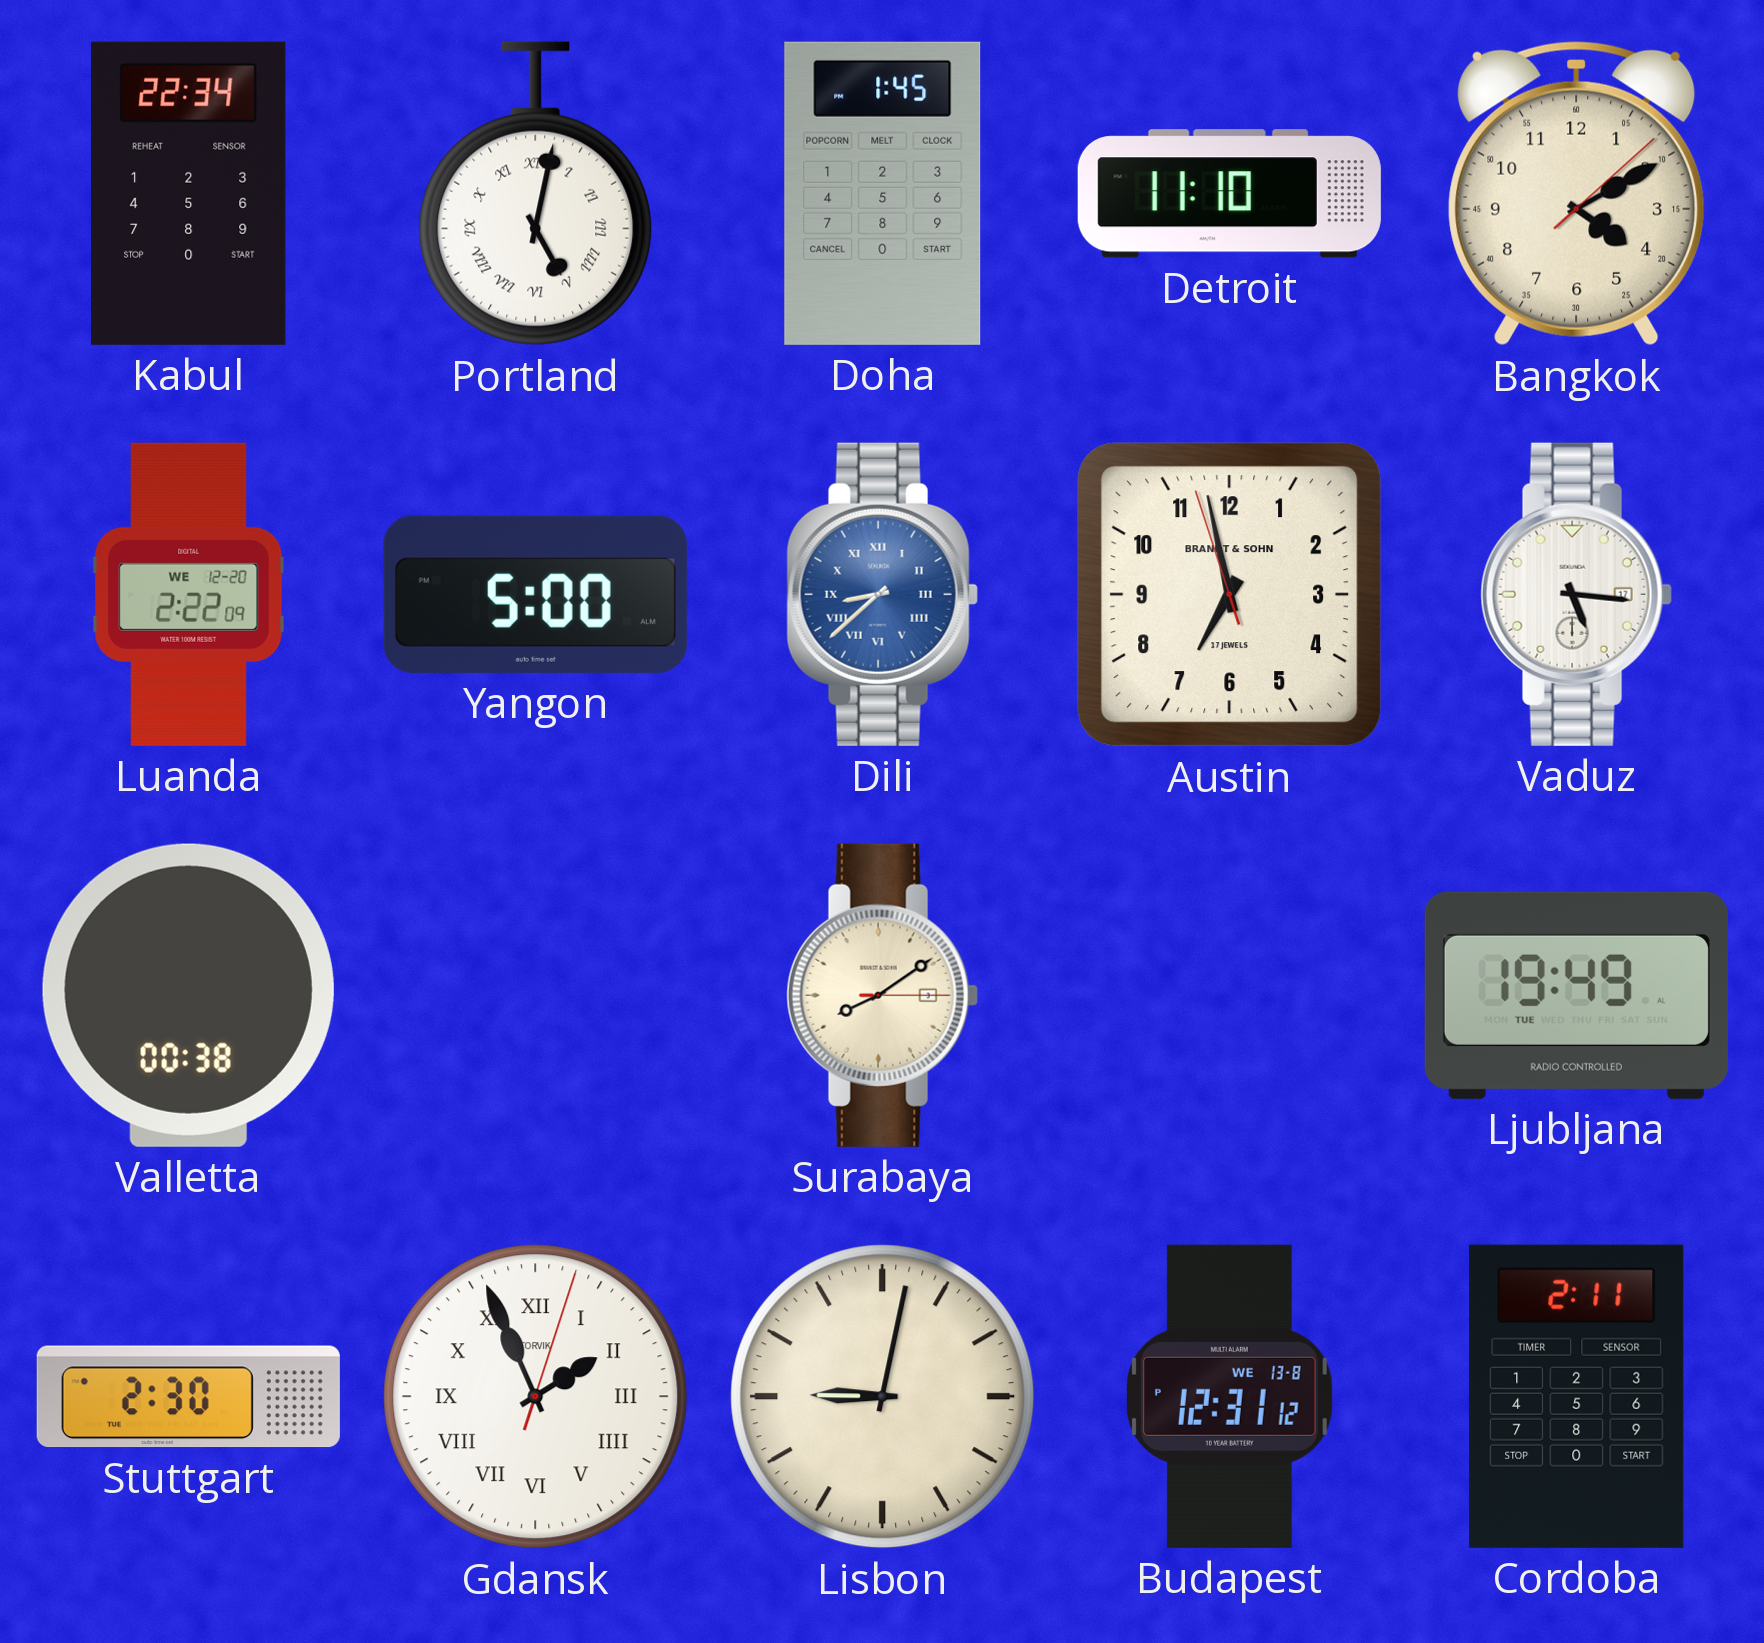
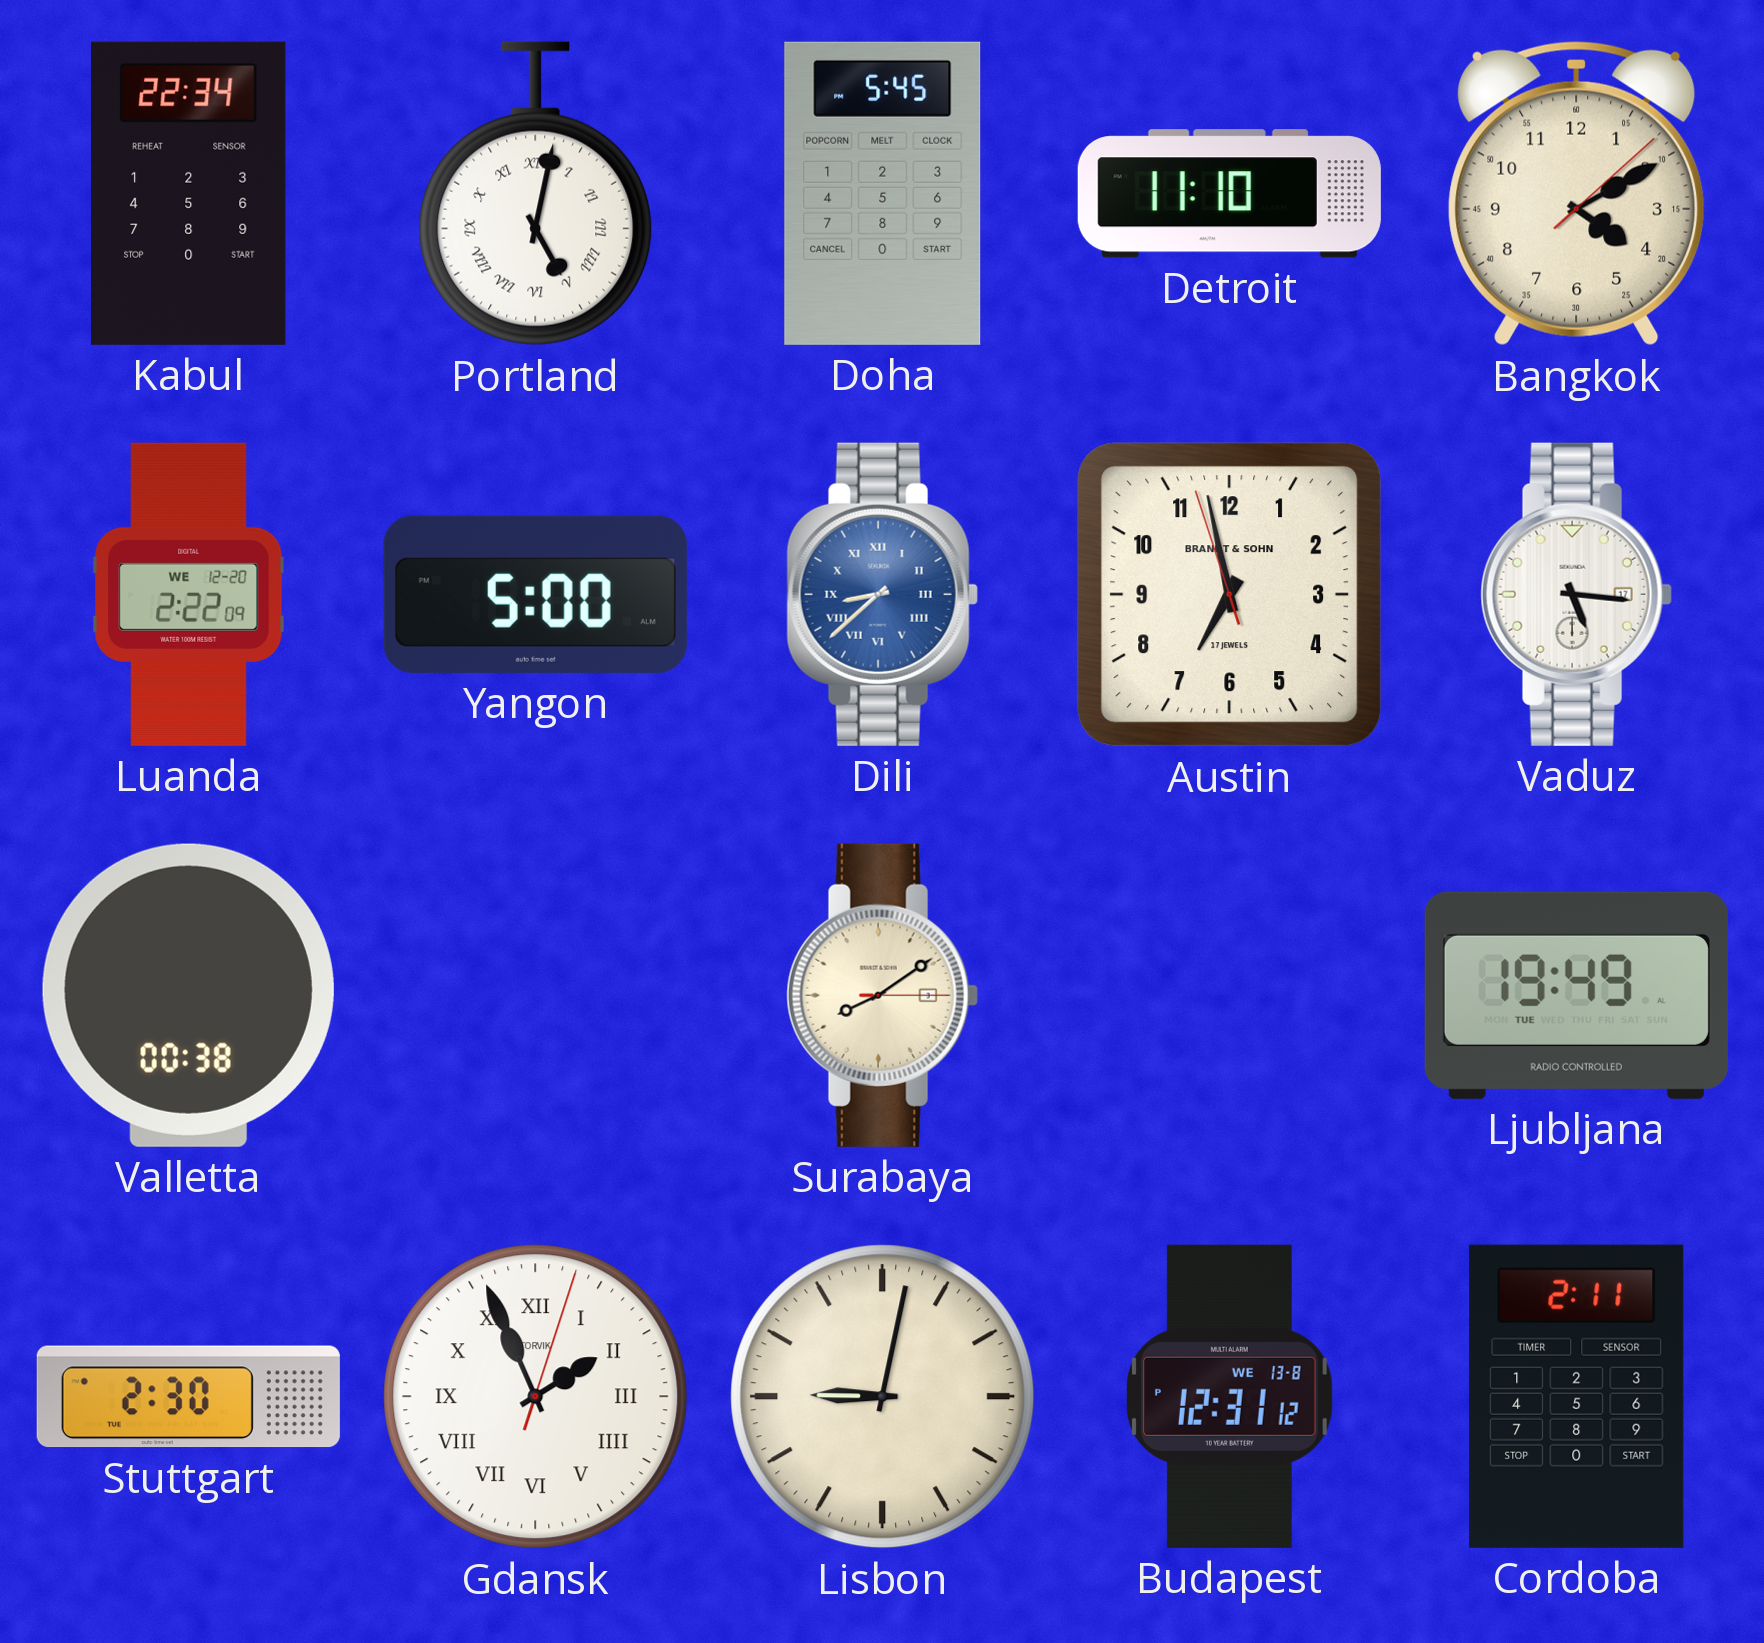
Doha: 1:45 -> 5:45 (883, 193)
